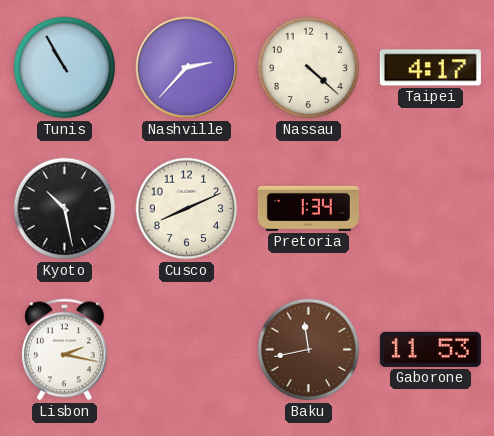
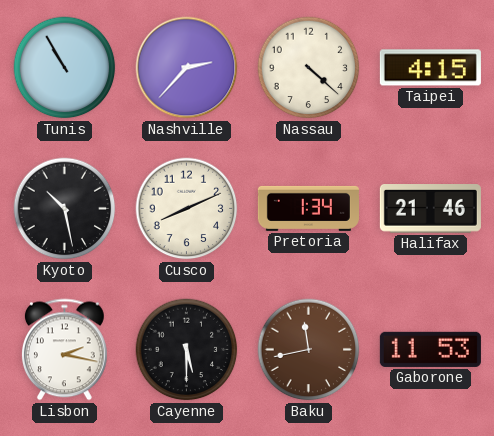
Taipei: 4:17 -> 4:15 (430, 68)
Halifax: none -> 21:46 (430, 209)
Cayenne: none -> 5:30 (187, 350)
